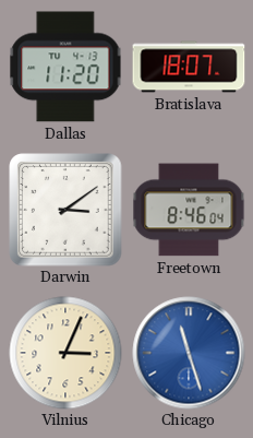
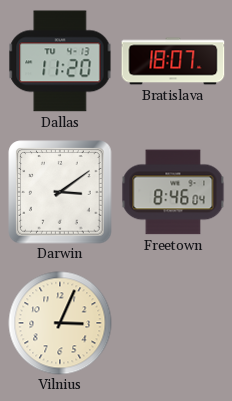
Chicago: 11:27 -> none (189, 353)
